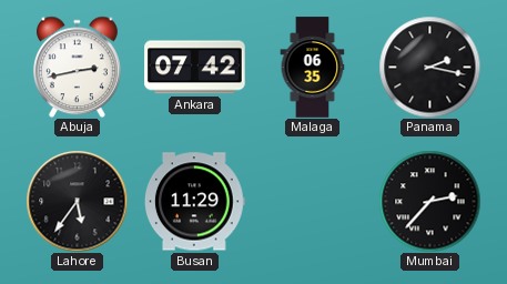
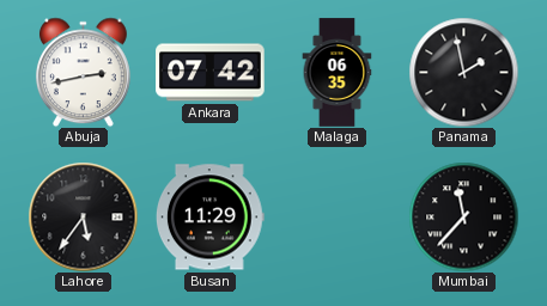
Panama: 2:17 -> 1:58 (463, 72)
Mumbai: 2:37 -> 11:37 (463, 216)
